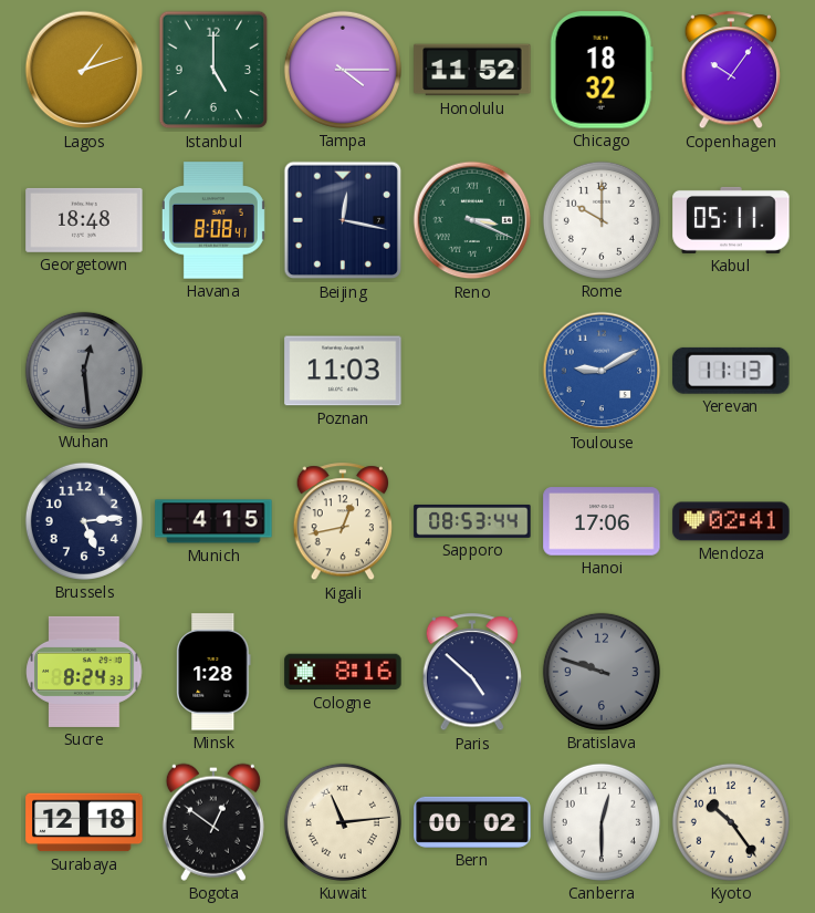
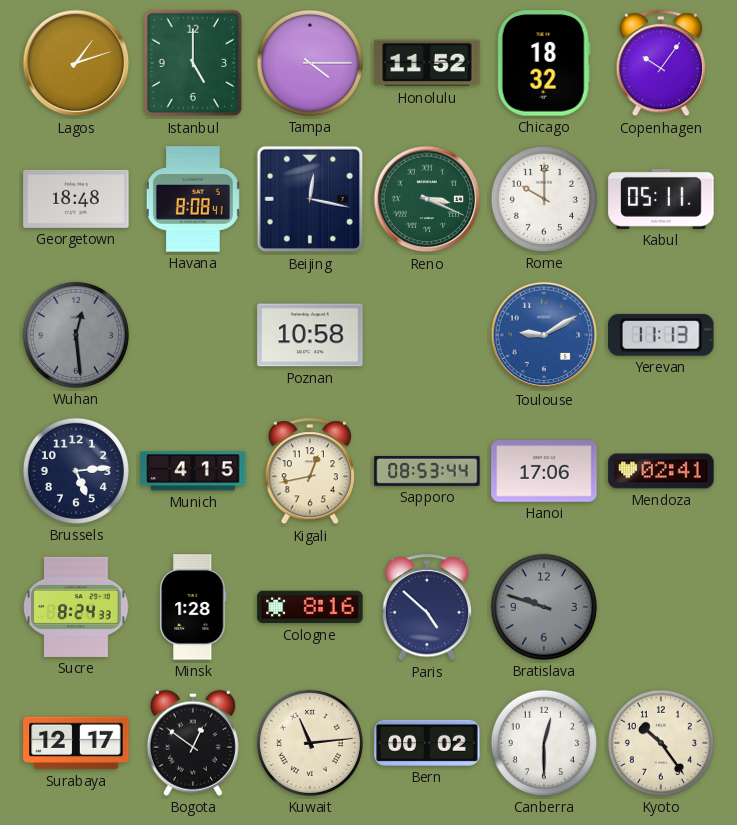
Poznan: 11:03 -> 10:58 (310, 335)
Surabaya: 12:18 -> 12:17 (76, 743)
